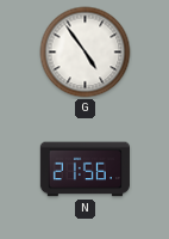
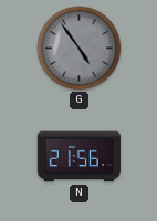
G dial: white -> grey (80, 49)
